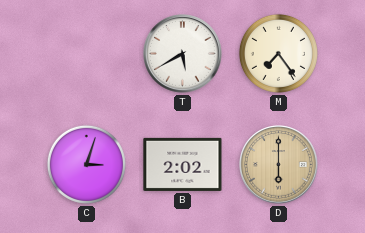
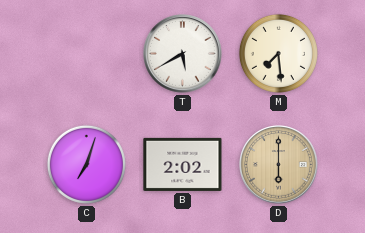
M: 7:24 -> 7:29 (278, 53)
C: 3:03 -> 7:03 (86, 164)
